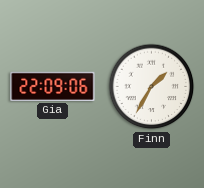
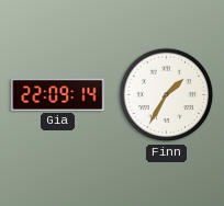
Gia: 22:09:06 -> 22:09:14 (58, 94)
